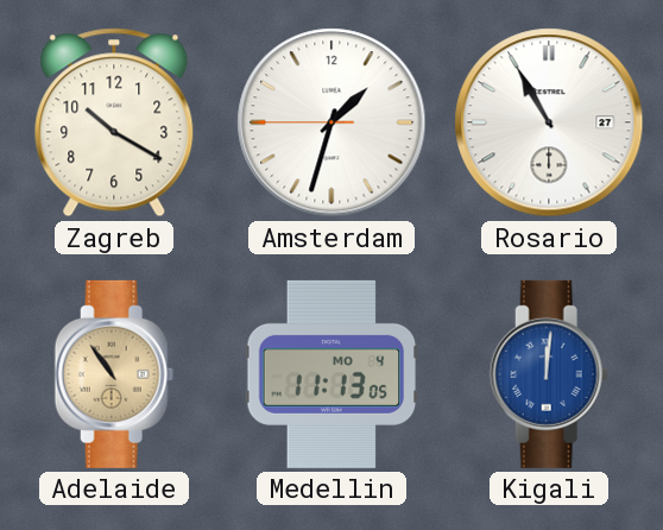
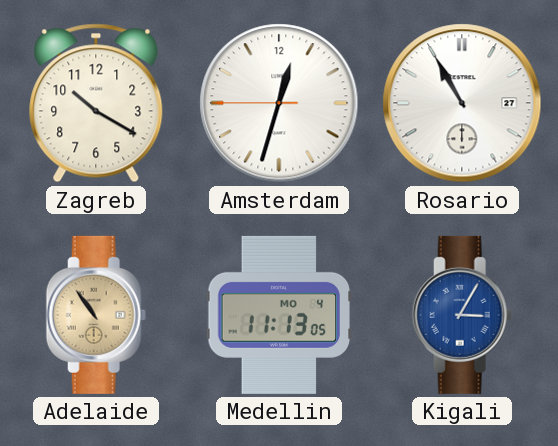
Amsterdam: 1:32 -> 12:32 (279, 103)
Kigali: 12:01 -> 3:05 (462, 315)
